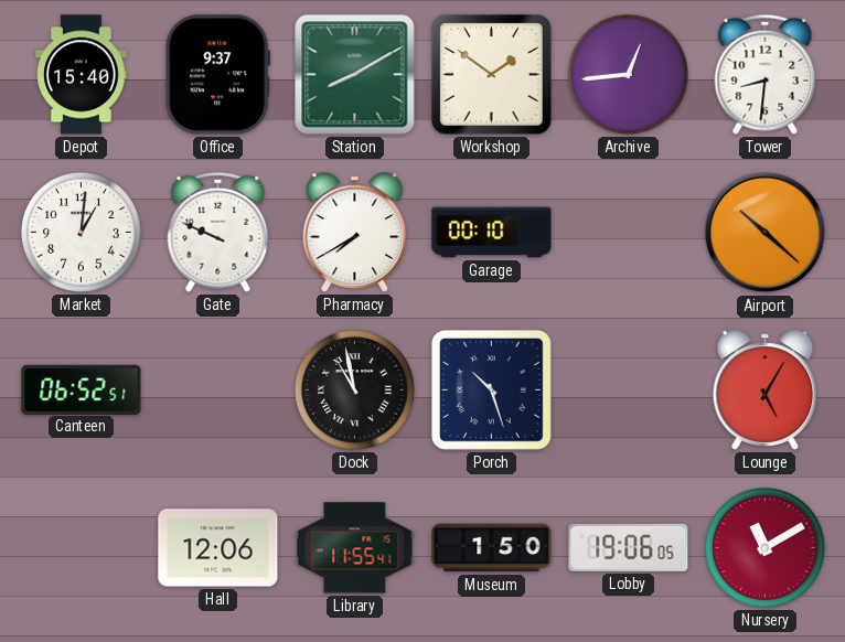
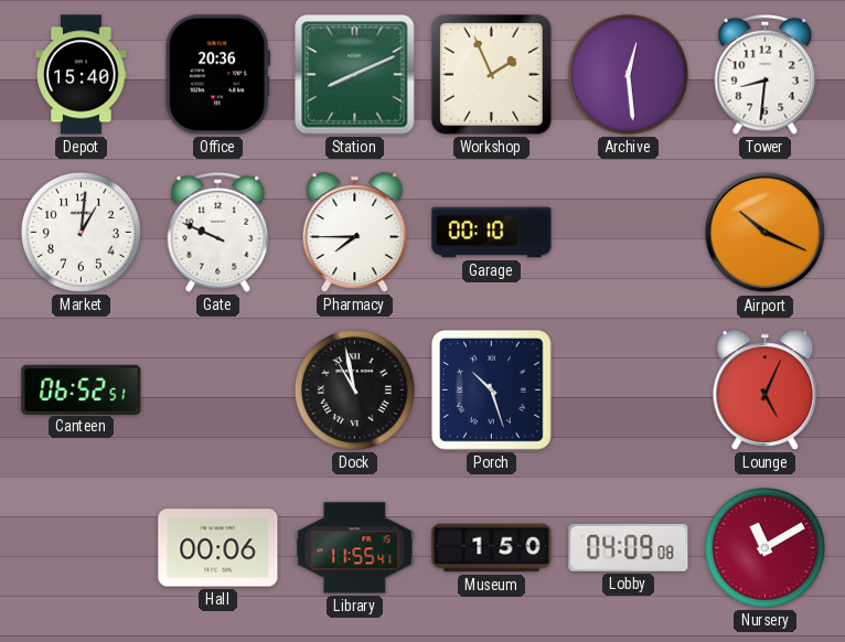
Office: 9:37 -> 20:36 (218, 75)
Station: 8:10 -> 8:11 (355, 75)
Workshop: 1:51 -> 1:56 (491, 74)
Archive: 12:44 -> 12:29 (628, 74)
Pharmacy: 7:40 -> 7:45 (355, 233)
Airport: 10:22 -> 10:19 (766, 233)
Lounge: 5:05 -> 5:04 (766, 390)
Hall: 12:06 -> 00:06 (218, 548)
Lobby: 19:06 -> 04:09 (629, 547)
